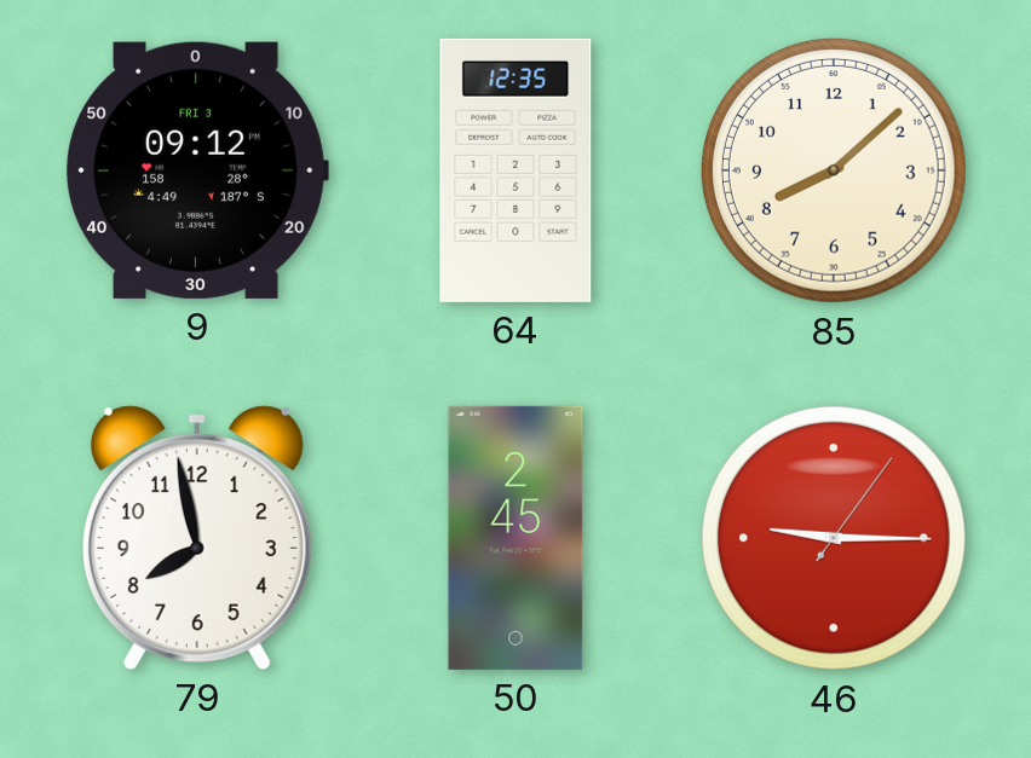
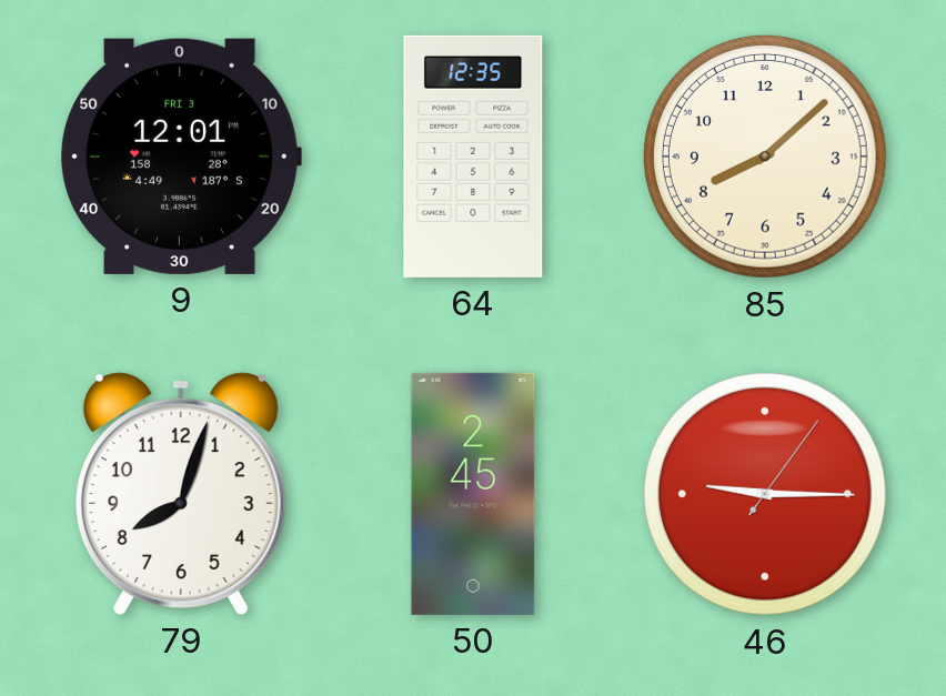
9: 09:12 -> 12:01 (181, 157)
79: 7:58 -> 8:03 (181, 494)
